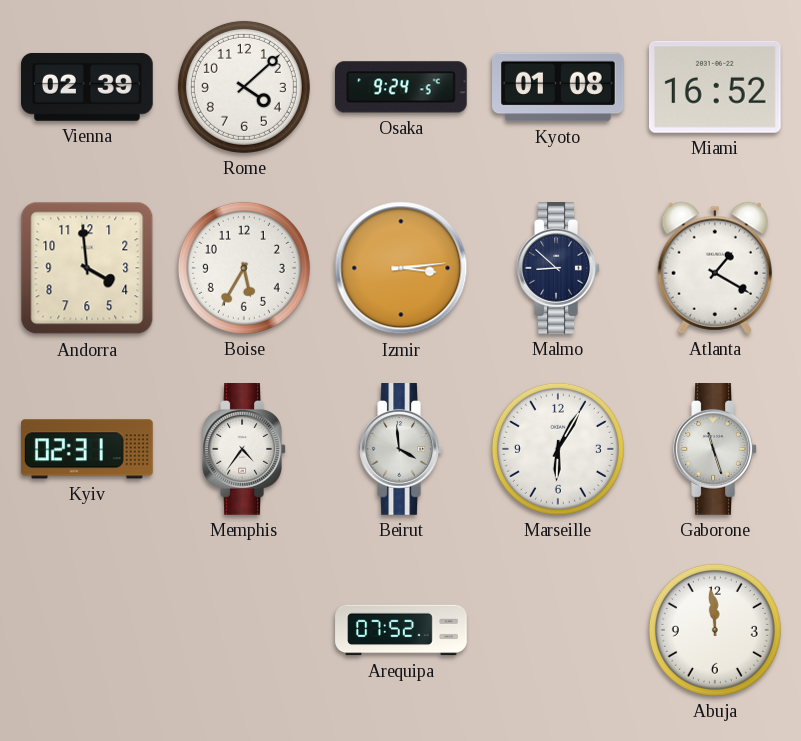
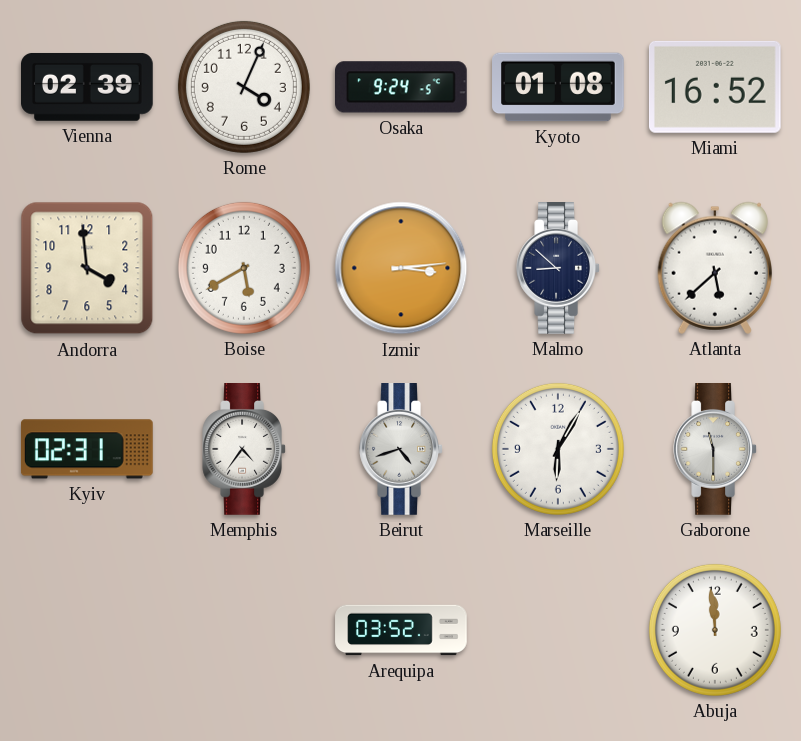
Rome: 4:08 -> 4:04 (244, 87)
Boise: 5:35 -> 5:40 (244, 268)
Atlanta: 1:20 -> 5:38 (714, 268)
Beirut: 3:59 -> 4:42 (401, 450)
Gaborone: 11:27 -> 11:30 (715, 450)
Arequipa: 07:52 -> 03:52 (401, 630)
